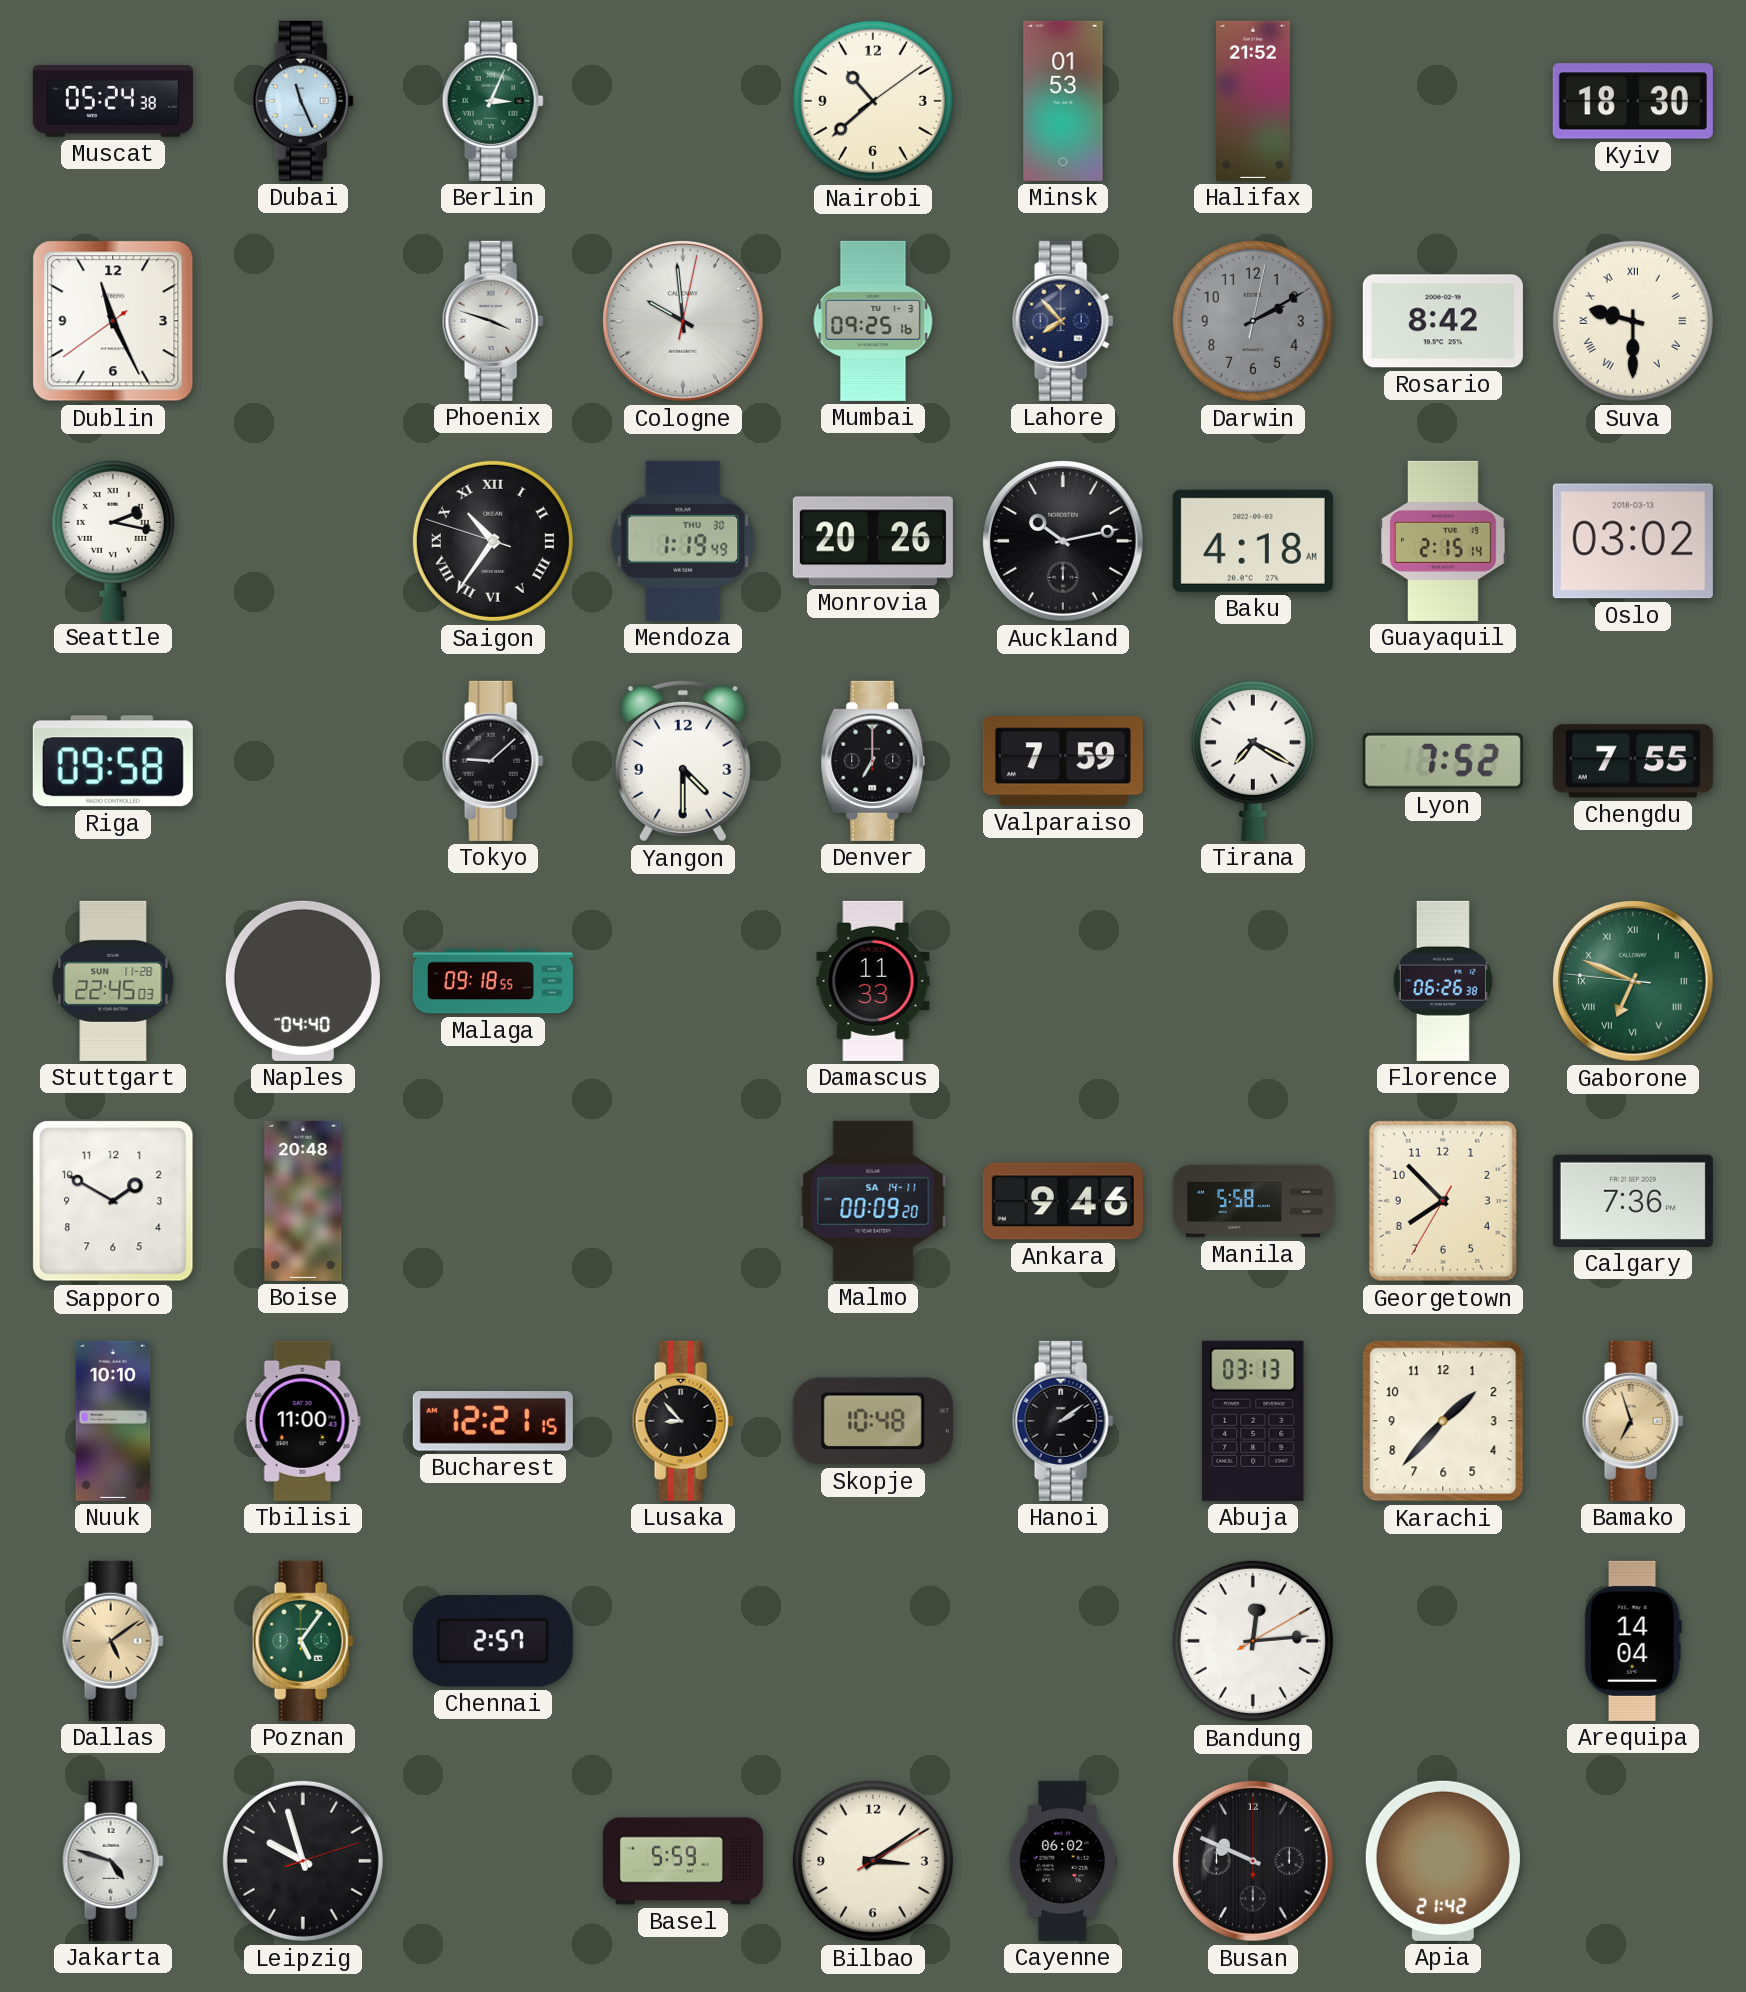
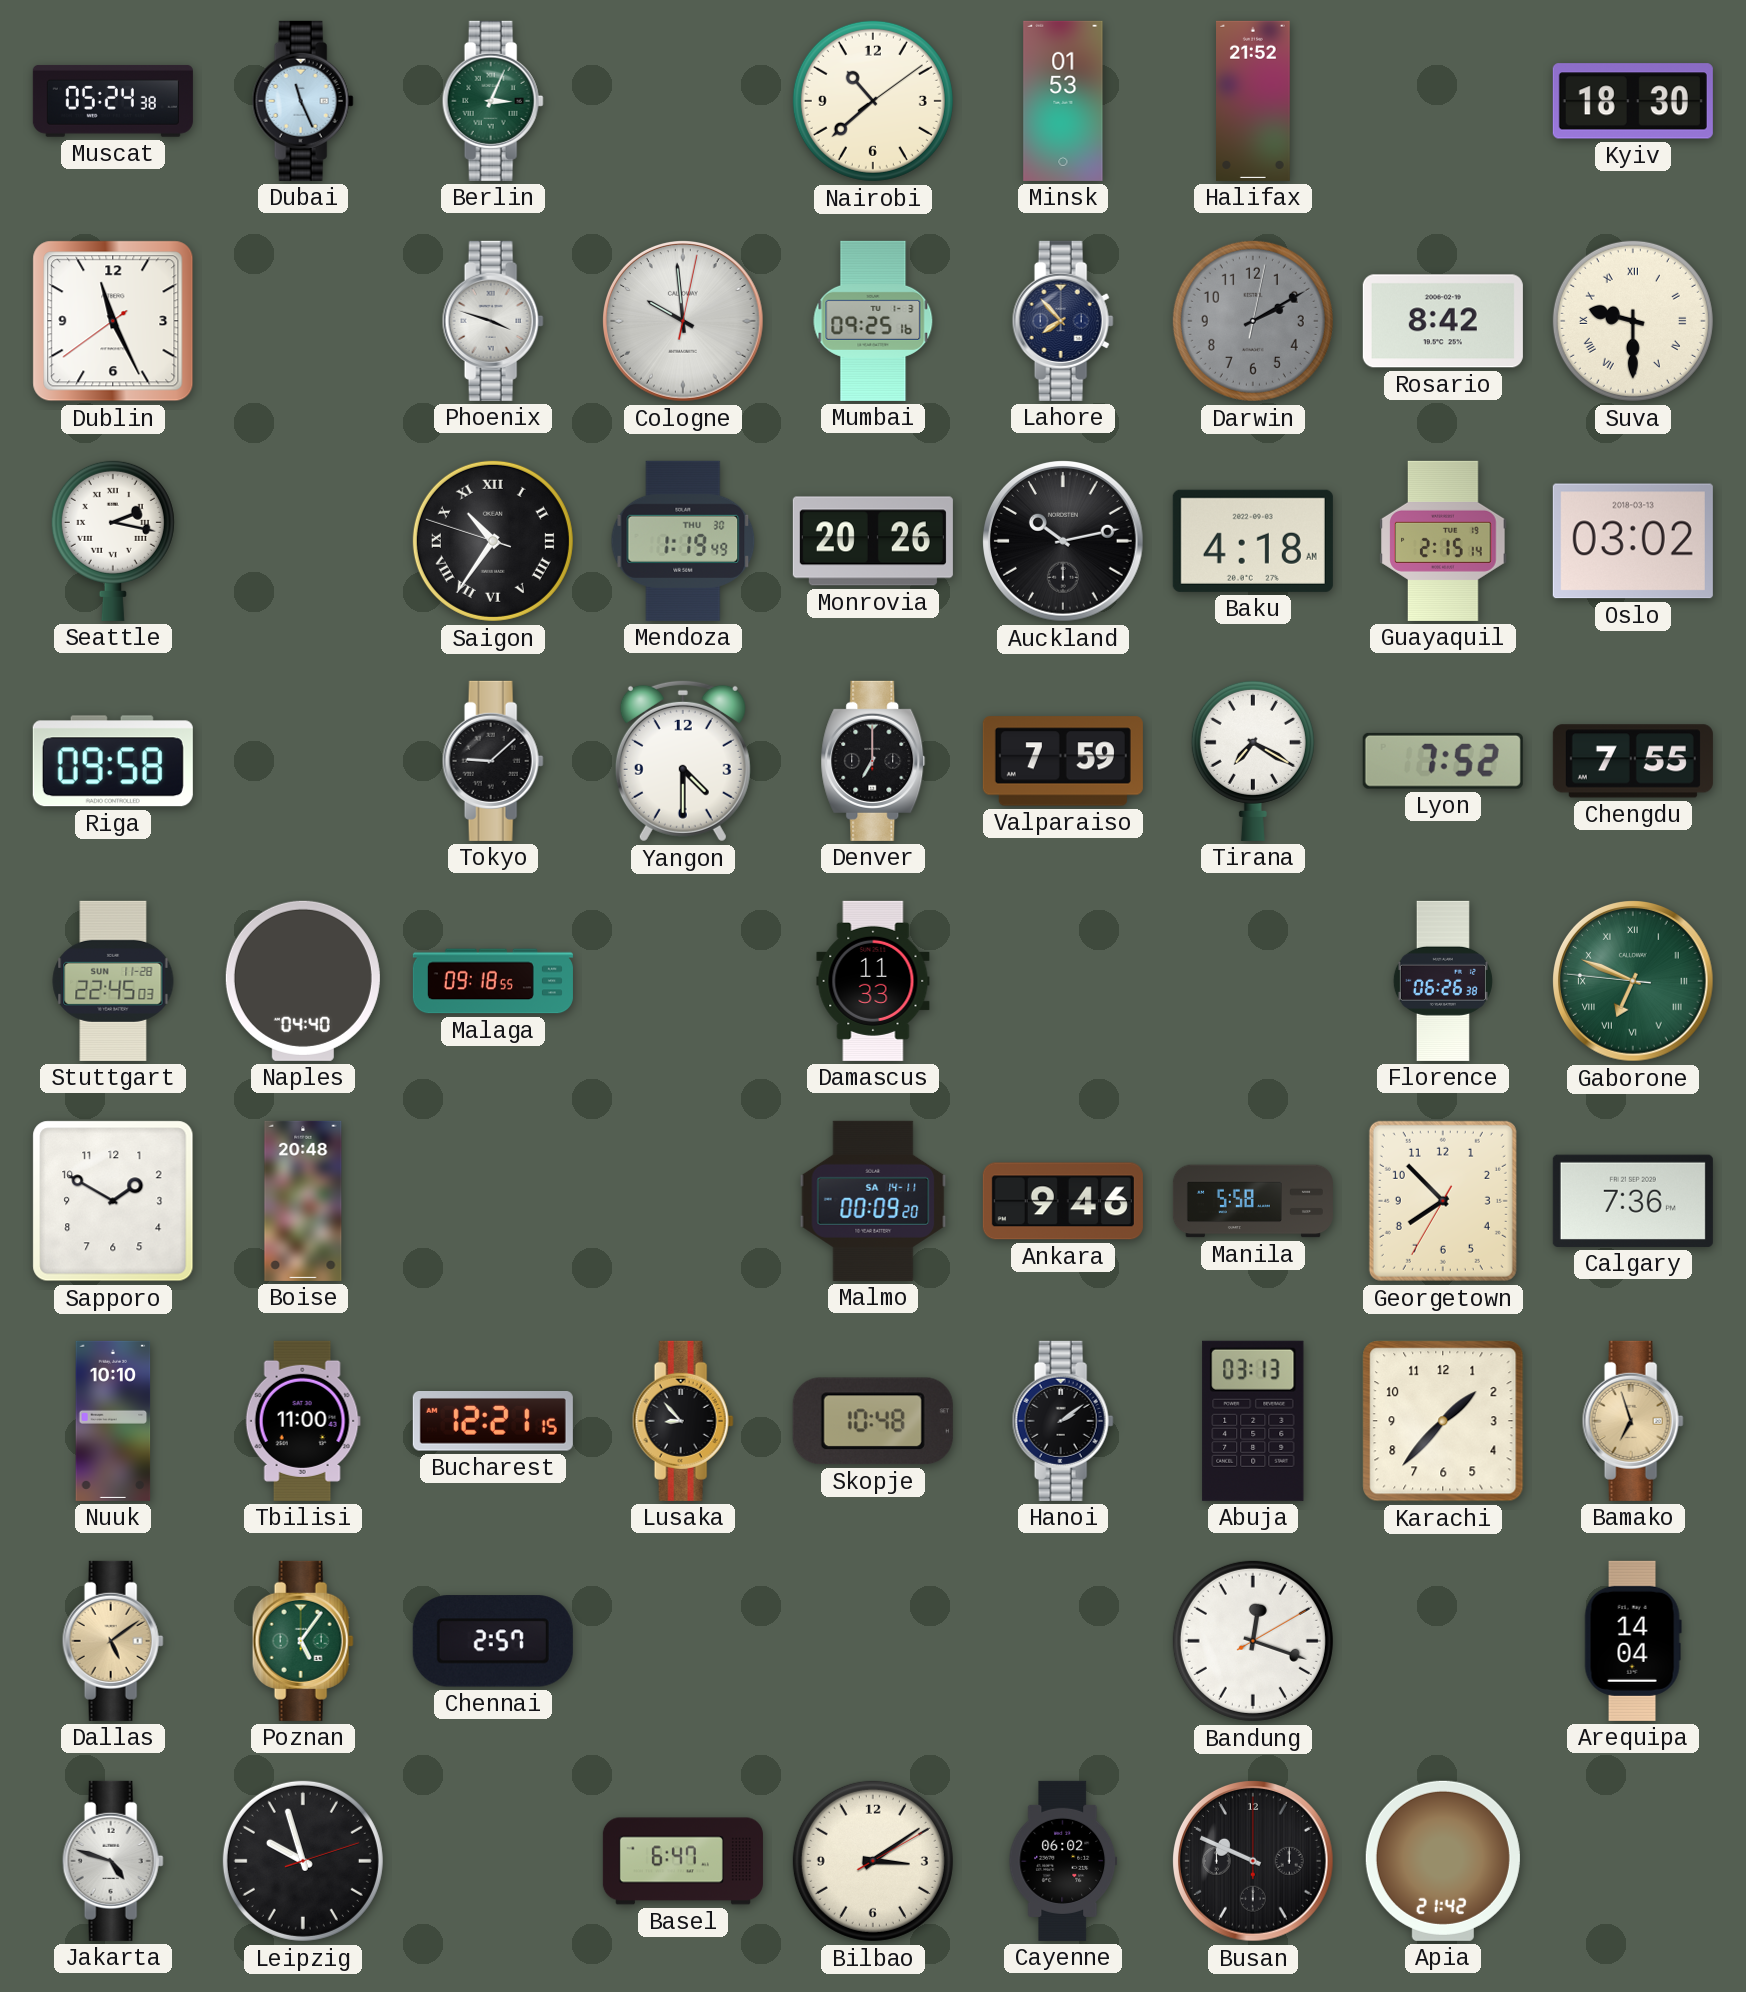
Bandung: 12:14 -> 12:18 (1253, 1641)
Basel: 5:59 -> 6:47 (683, 1861)
